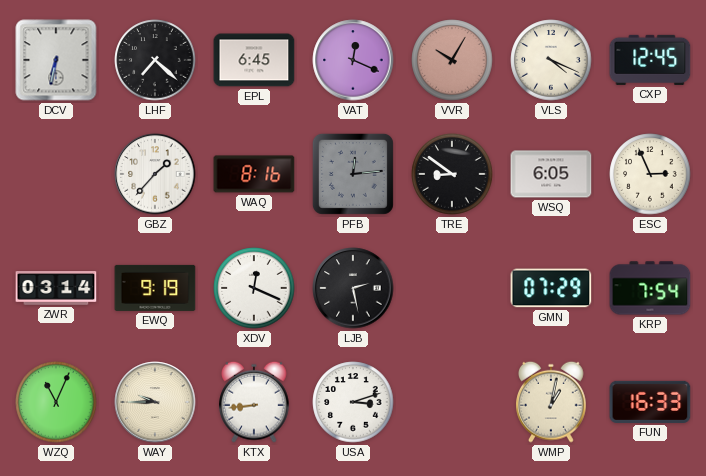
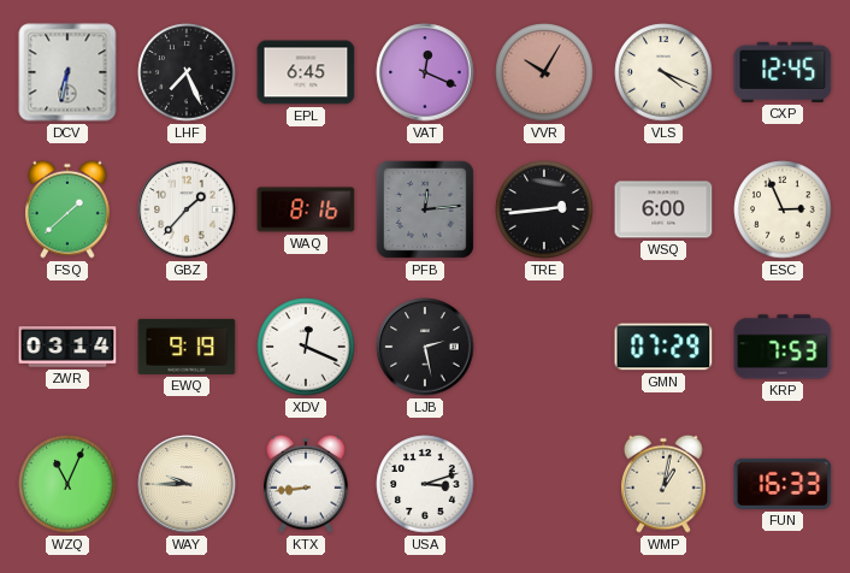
LHF: 7:22 -> 7:26 (187, 72)
FSQ: none -> 1:38 (67, 209)
TRE: 8:51 -> 2:44 (544, 209)
WSQ: 6:05 -> 6:00 (663, 209)
KRP: 7:54 -> 7:53 (783, 347)
